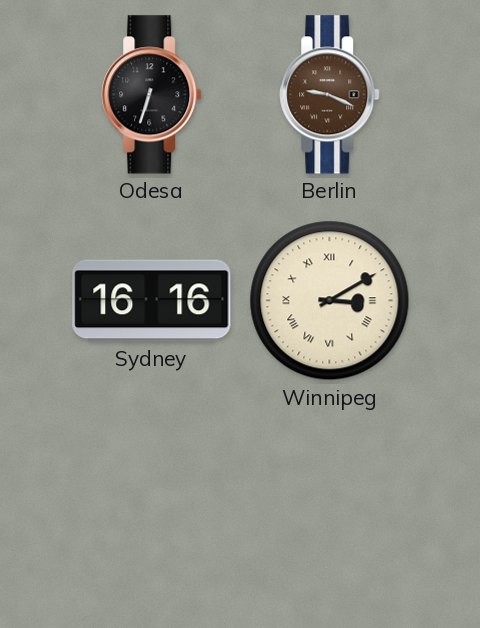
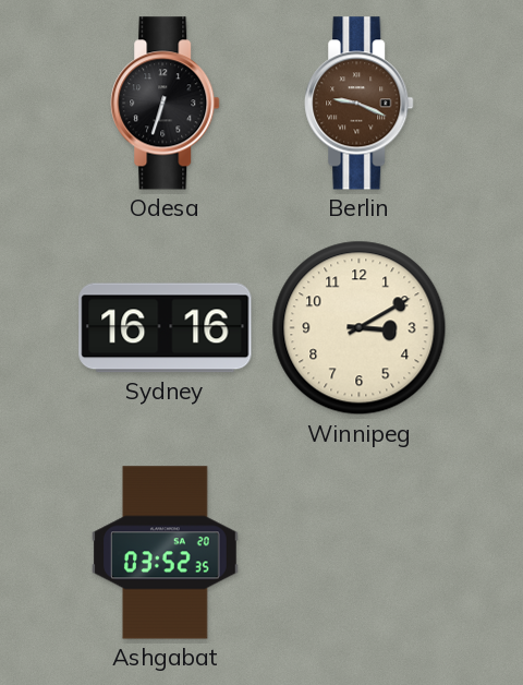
Winnipeg numerals: Roman -> Arabic (360, 328)
Ashgabat: none -> 03:52 (166, 553)
